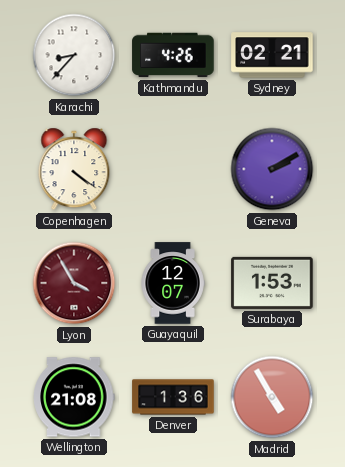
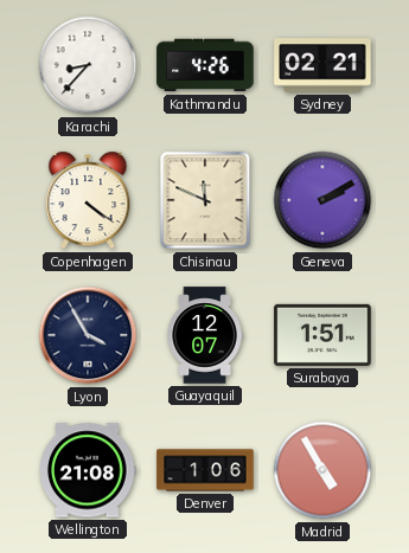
Chisinau: none -> 11:49 (205, 200)
Lyon dial: burgundy -> navy (88, 335)
Surabaya: 1:53 -> 1:51 (322, 335)
Denver: 1:36 -> 1:06 (205, 470)
